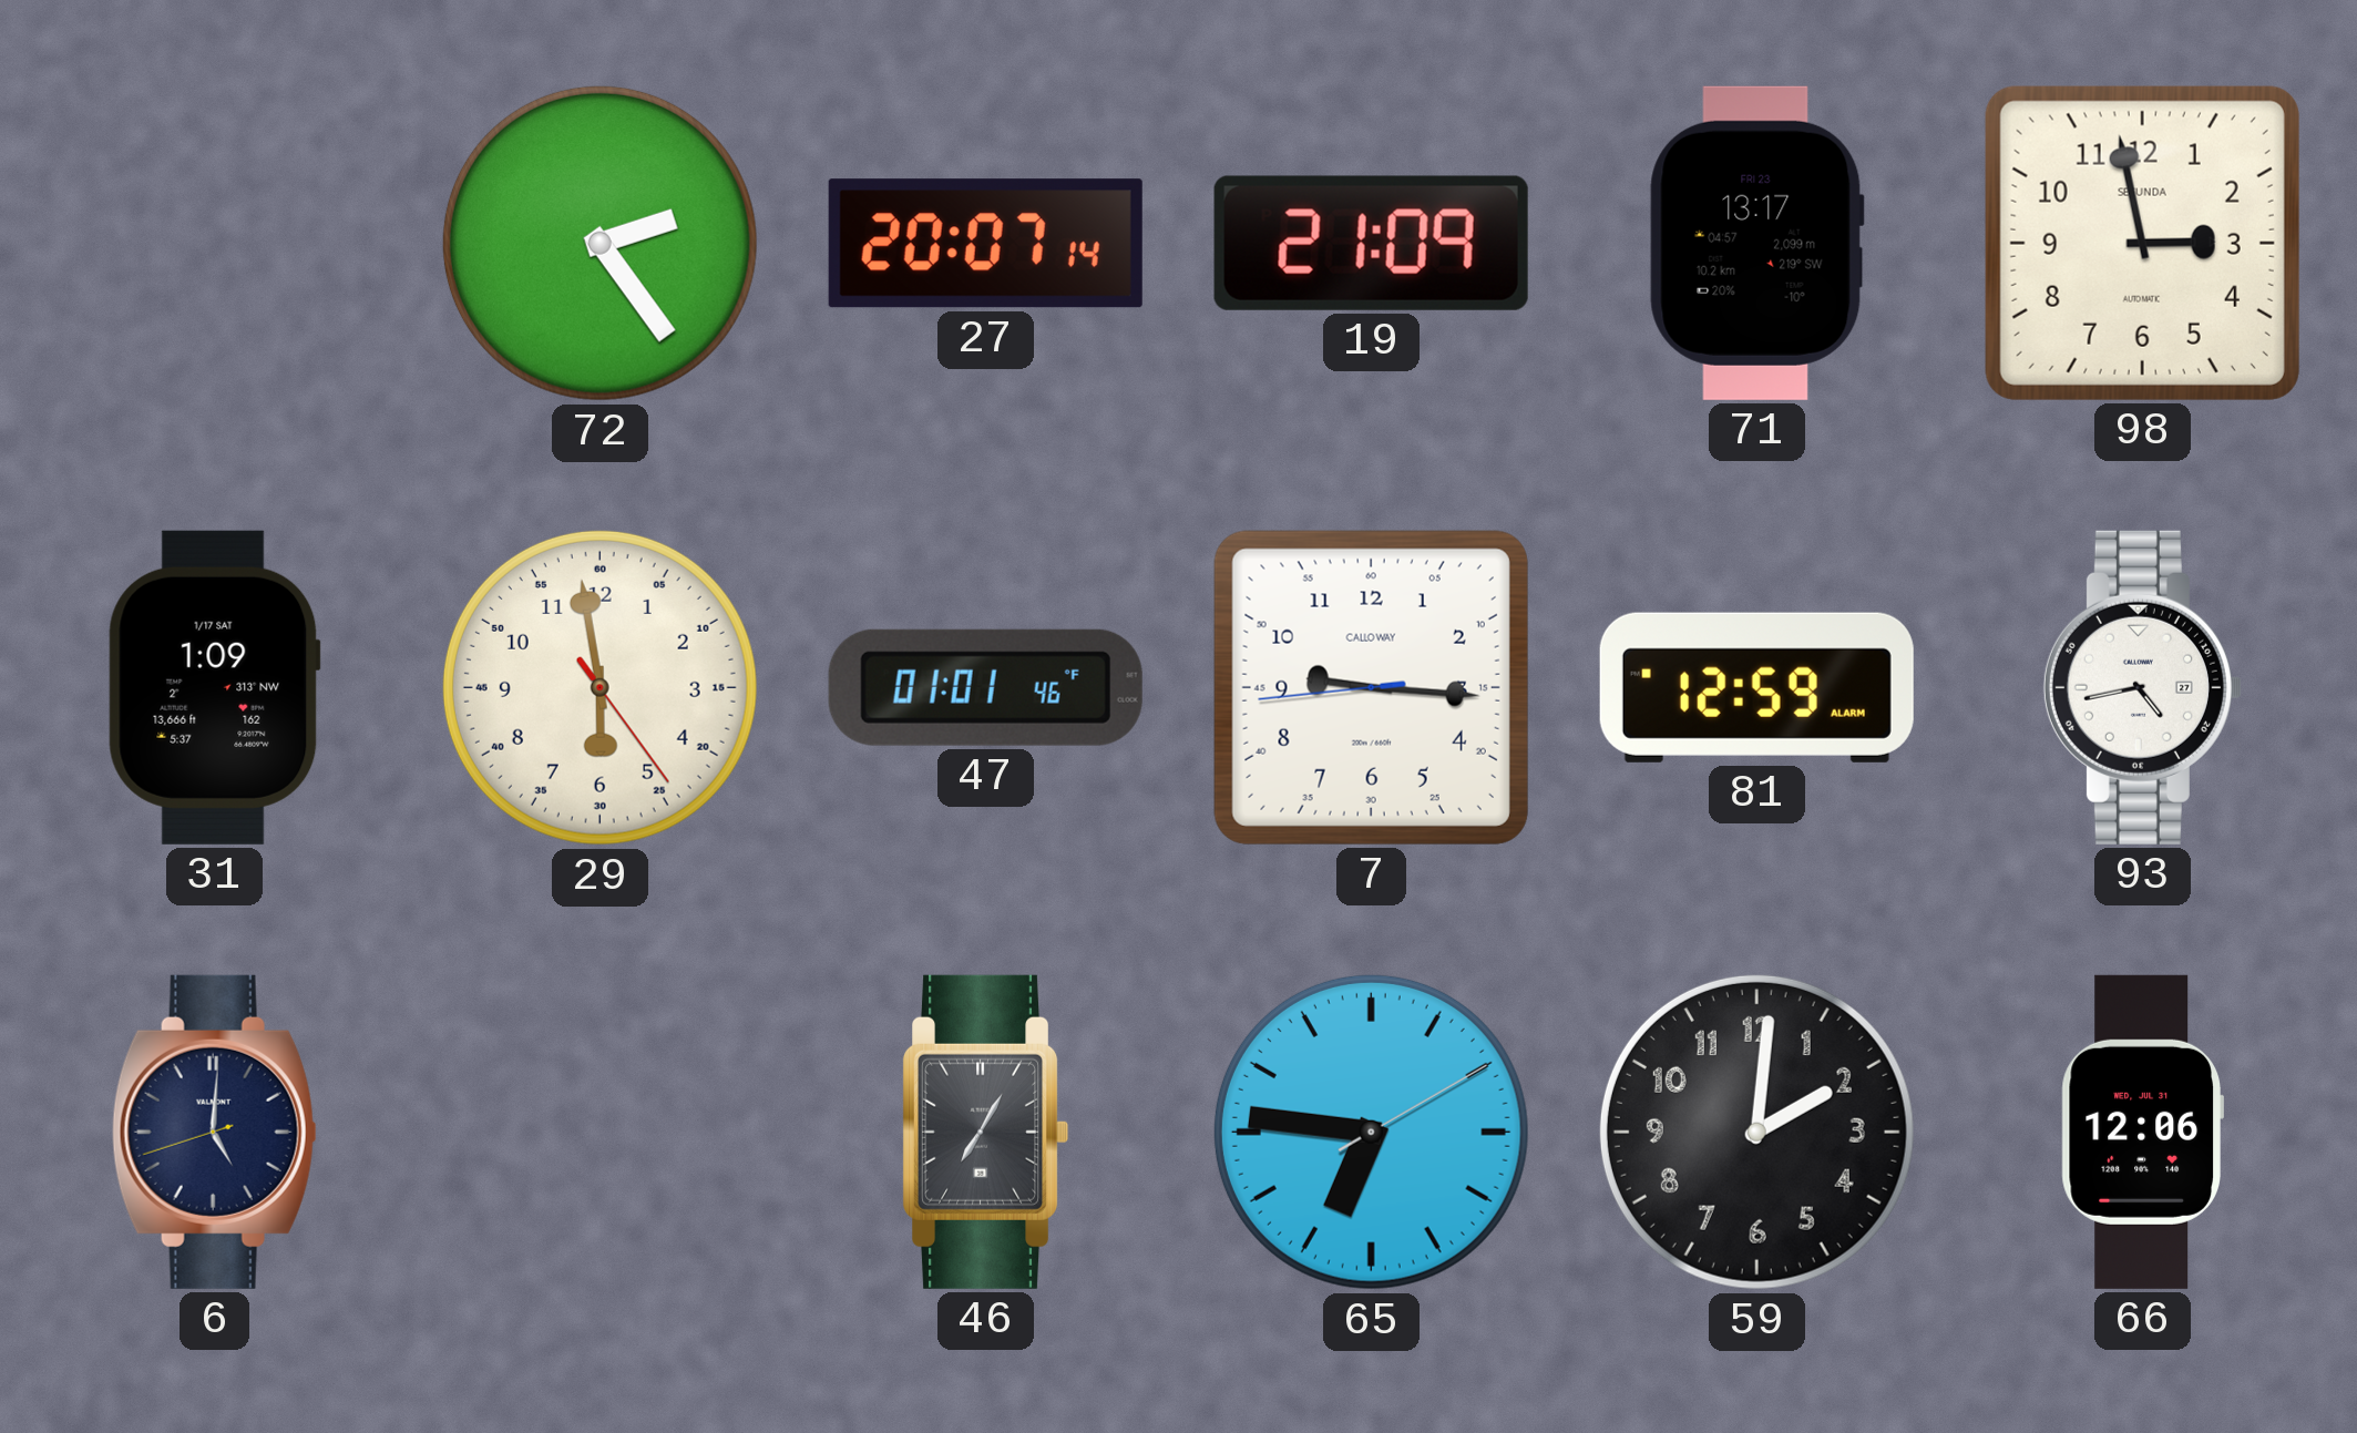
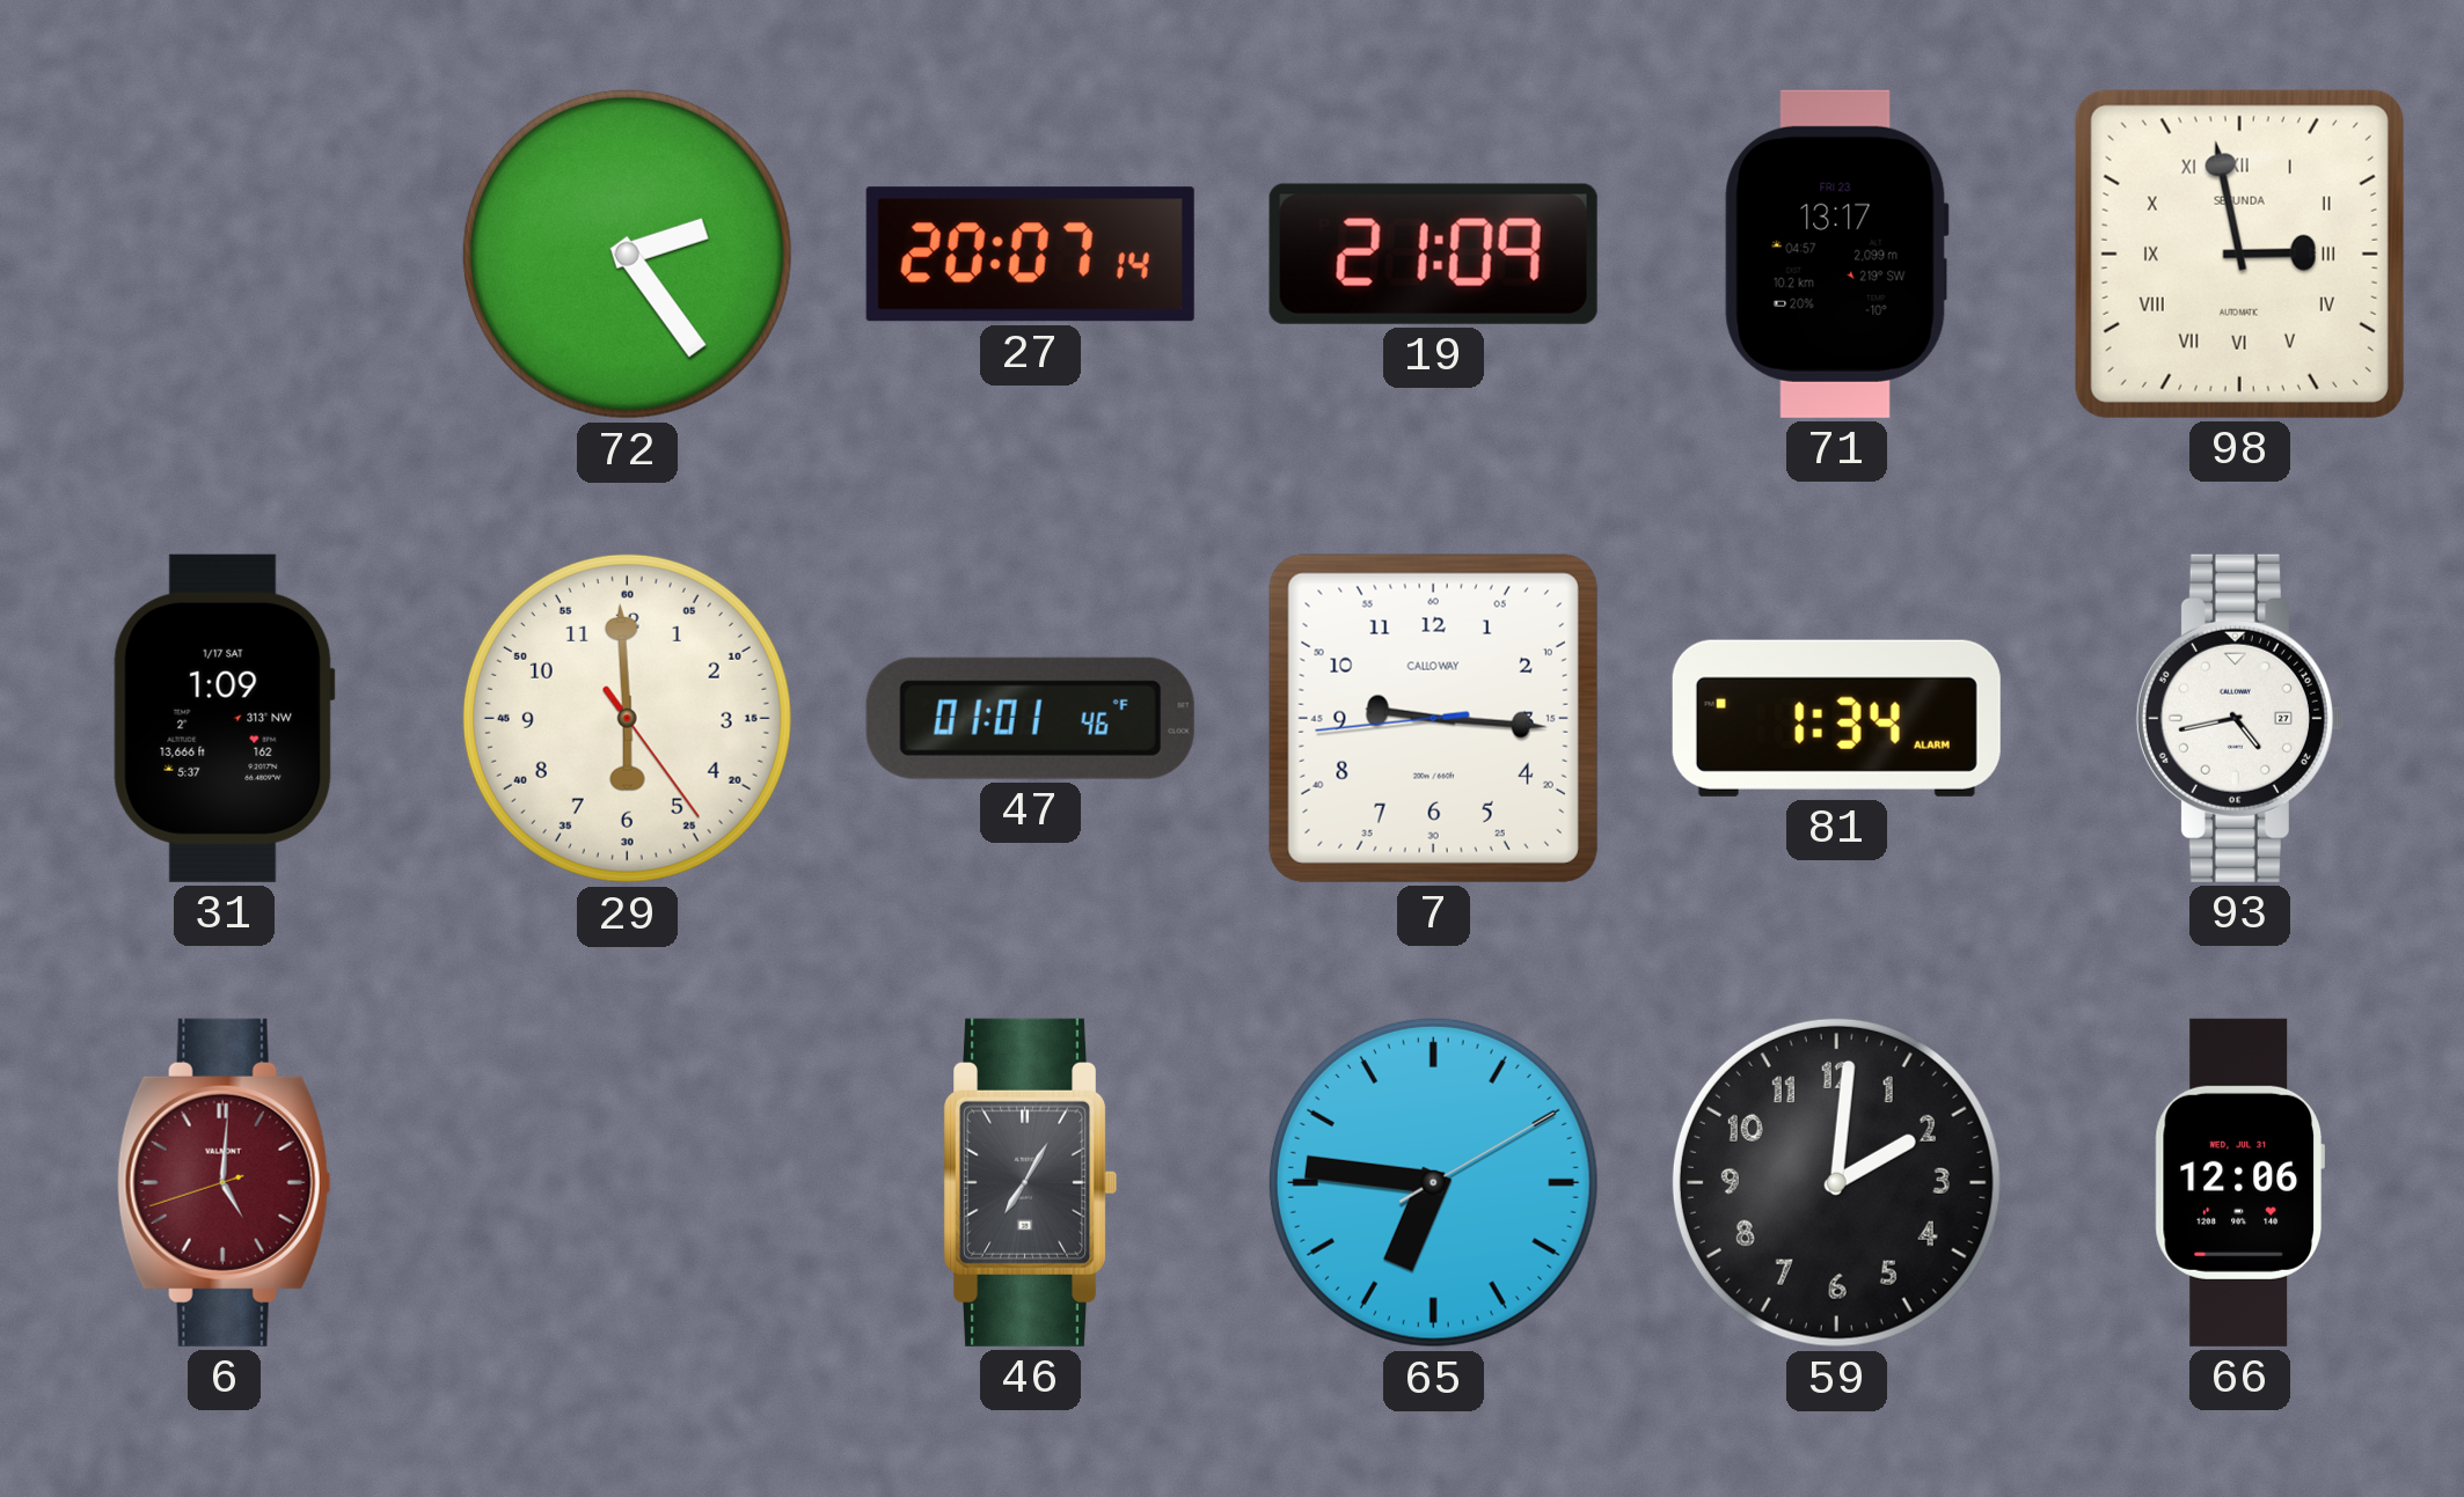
98 numerals: Arabic -> Roman (2239, 254)
29: 5:58 -> 5:59 (627, 718)
81: 12:59 -> 1:34 (1836, 718)
6 dial: navy -> burgundy (224, 1182)
